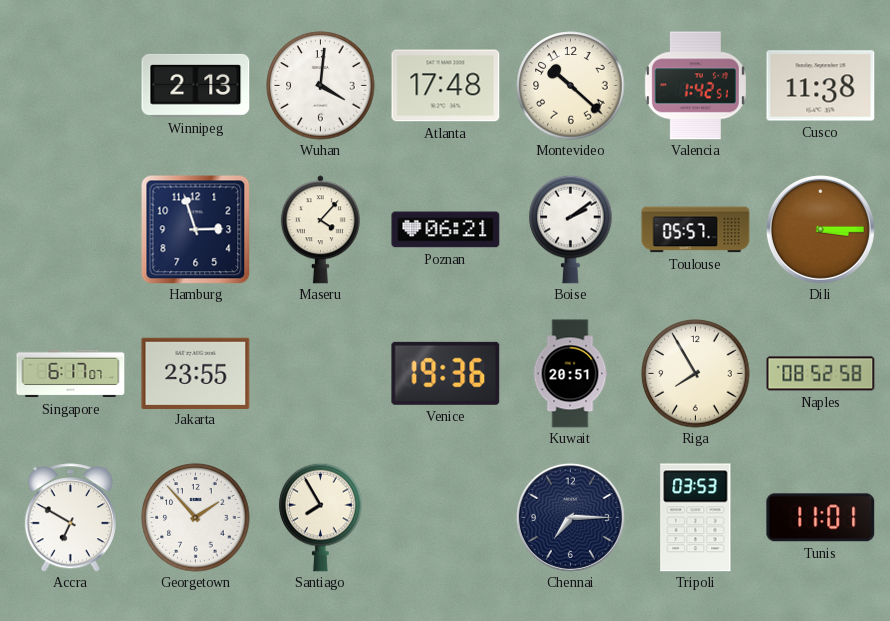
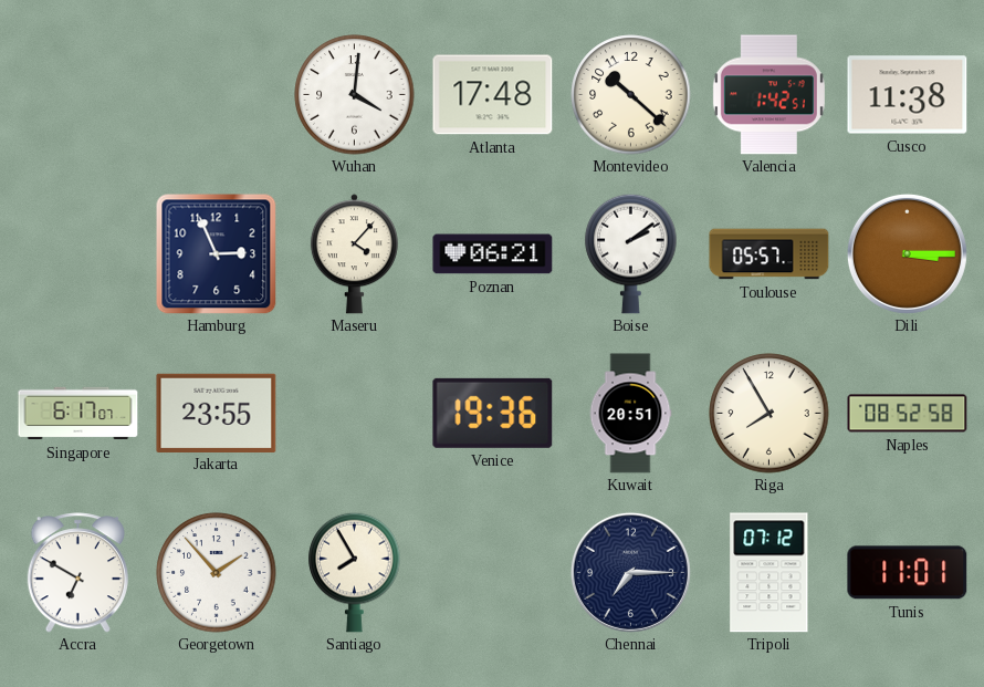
Winnipeg: 2:13 -> none (196, 85)
Hamburg: 2:57 -> 2:56 (217, 254)
Tripoli: 03:53 -> 07:12 (770, 573)
